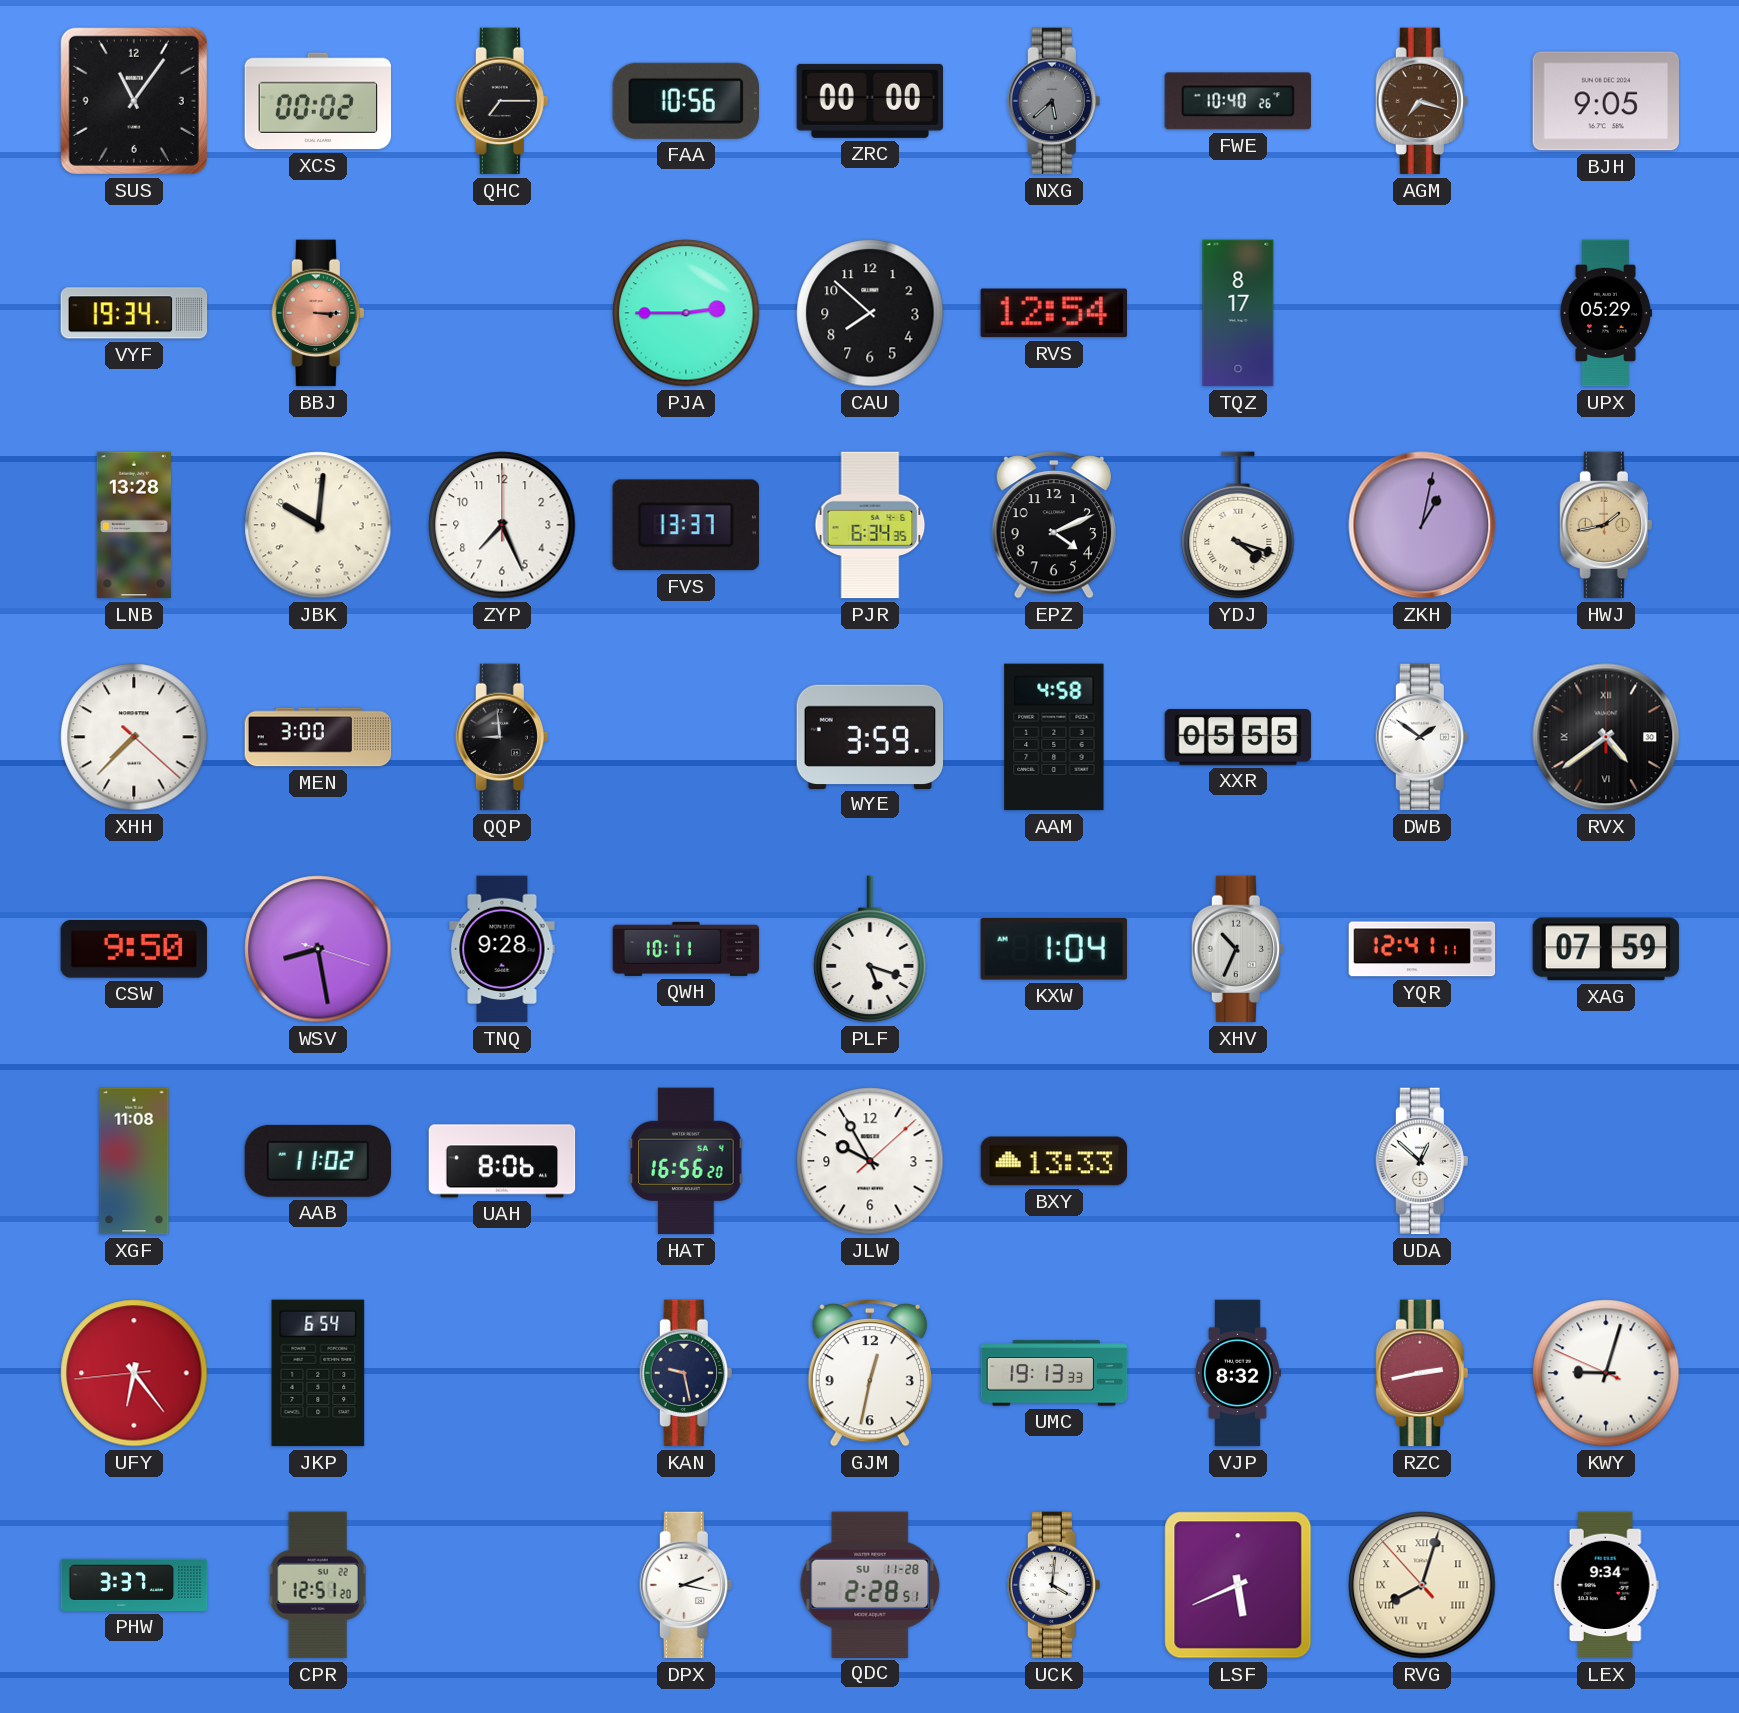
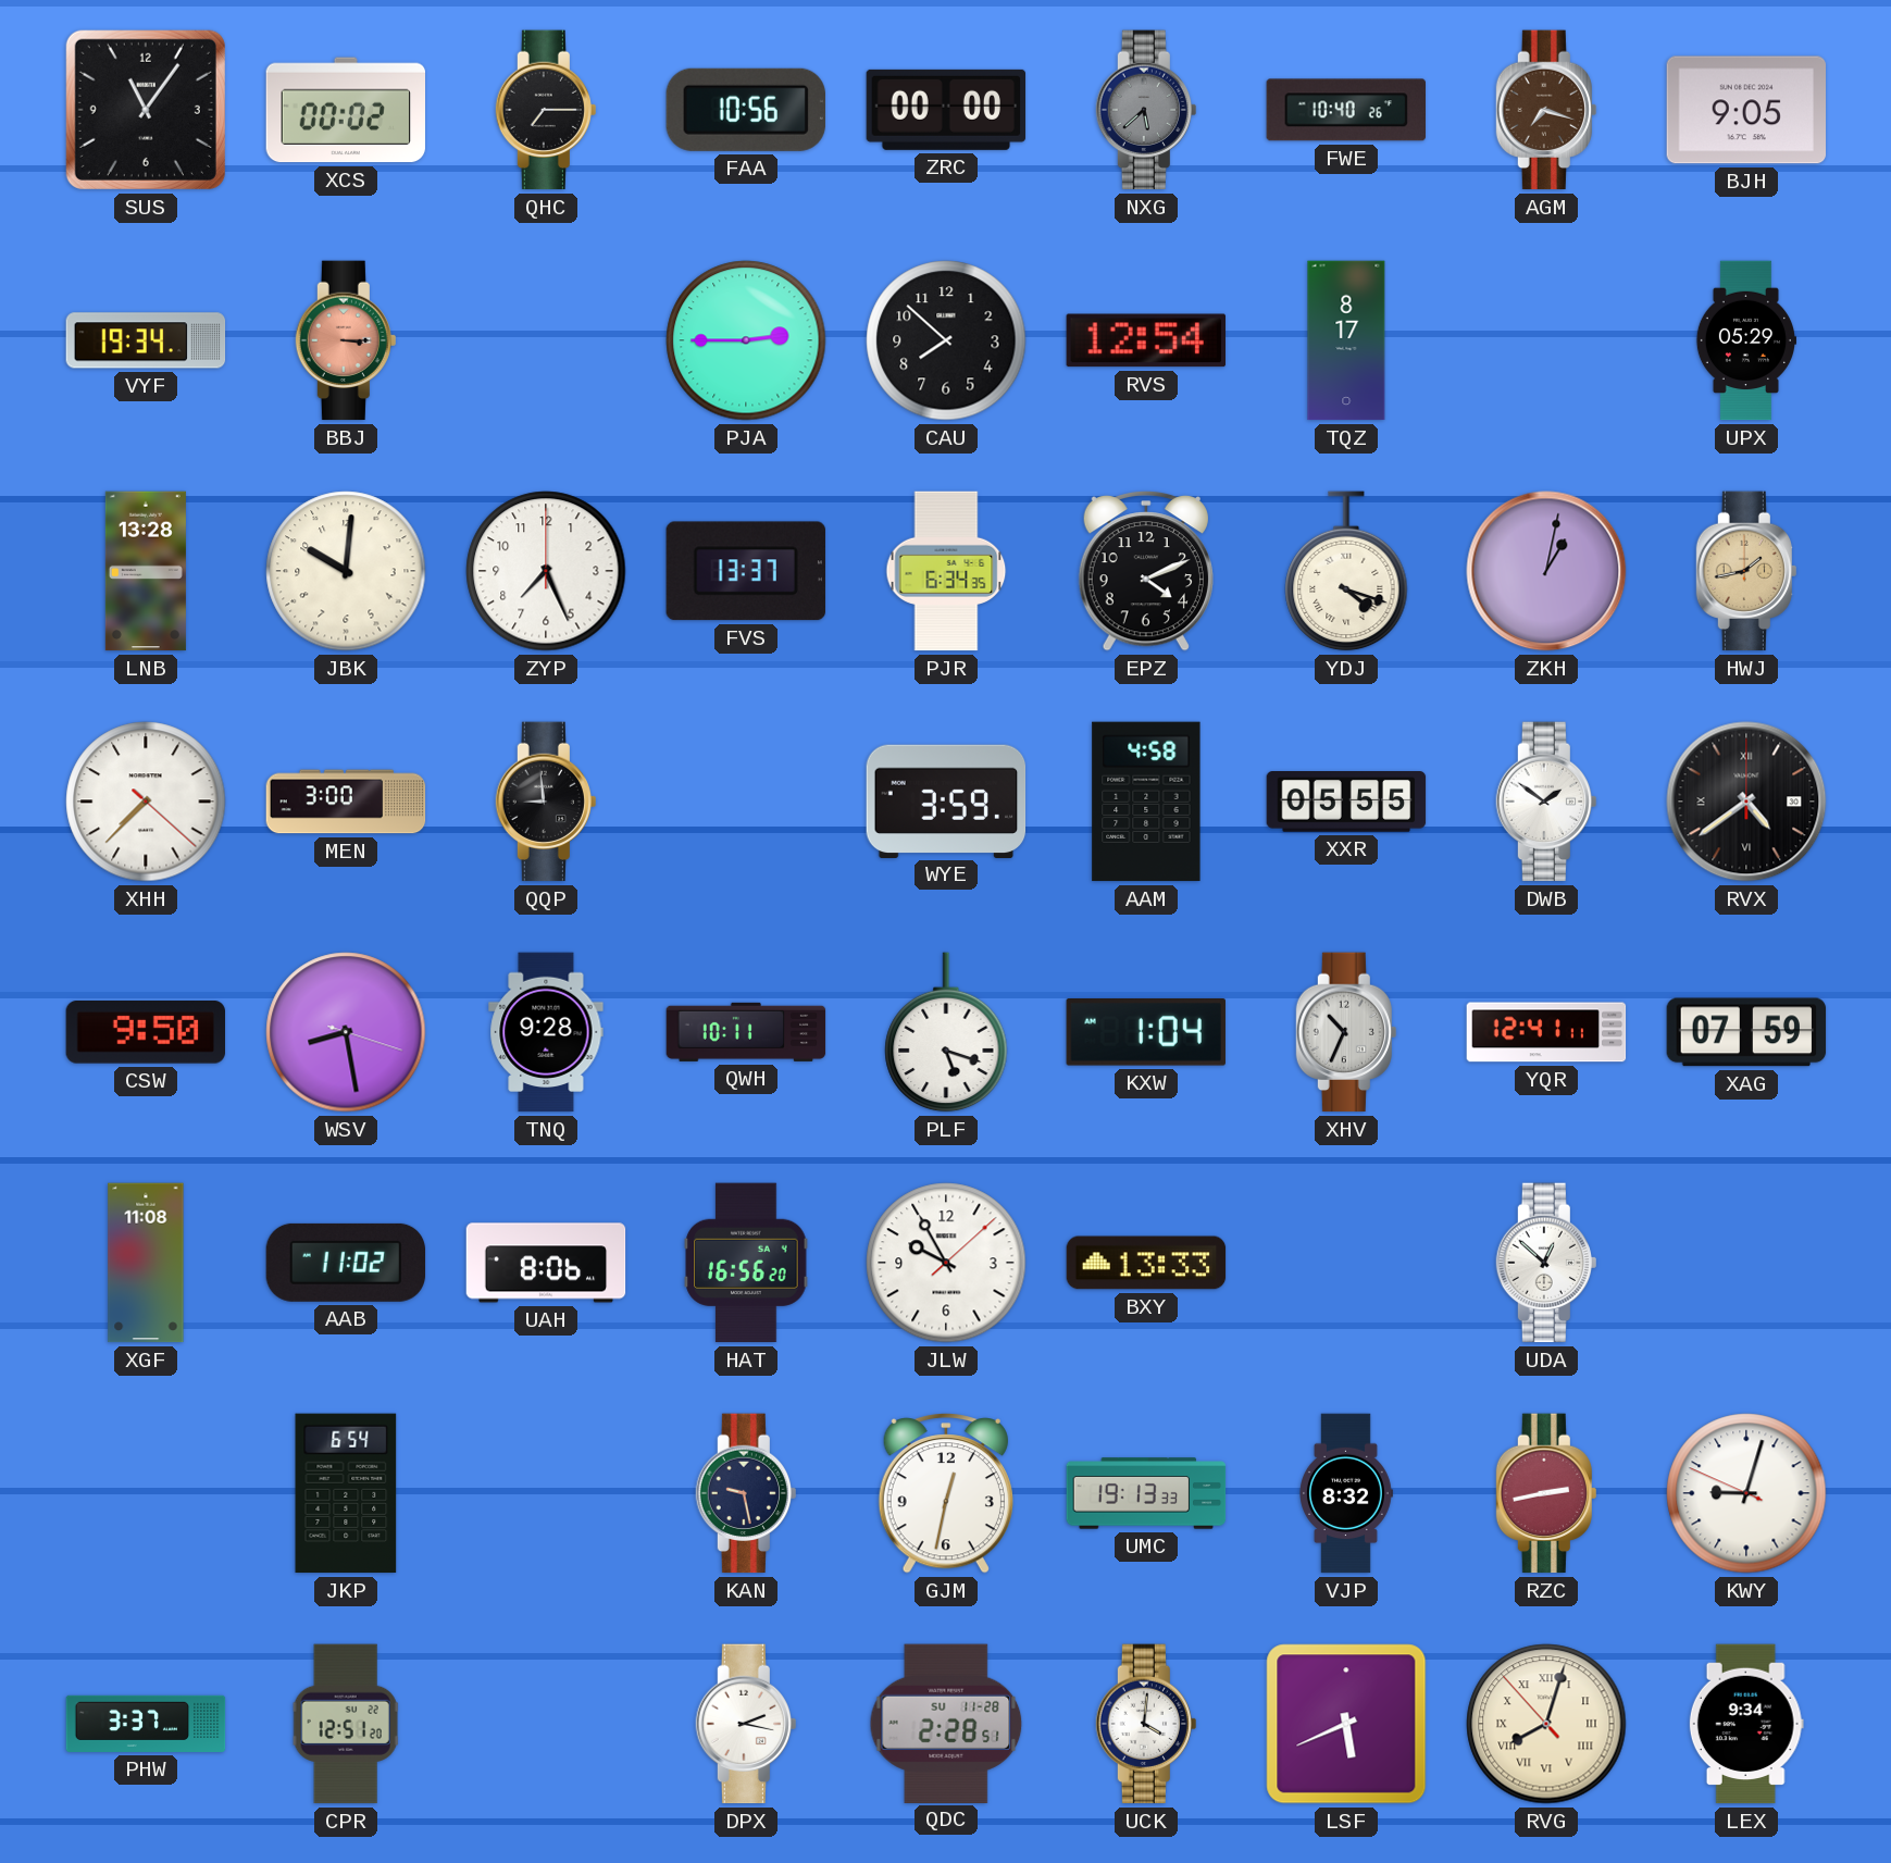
UFY: 6:23 -> none (134, 1373)
